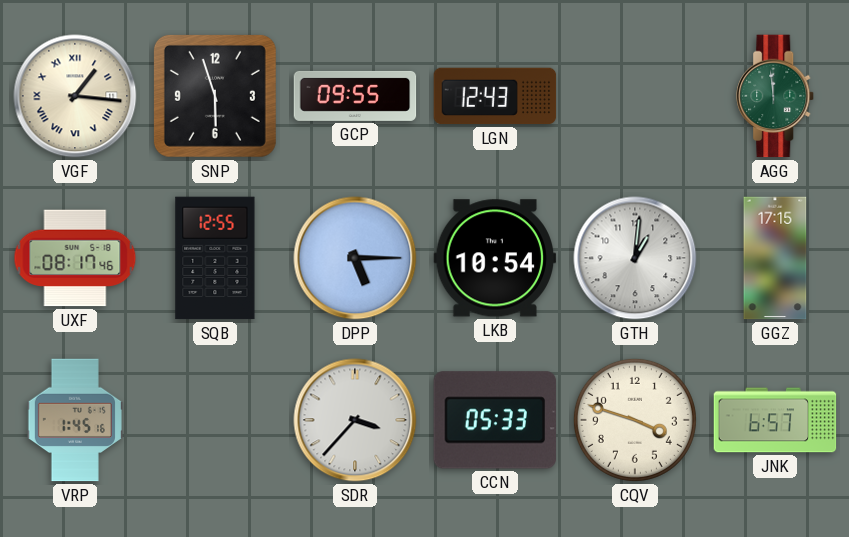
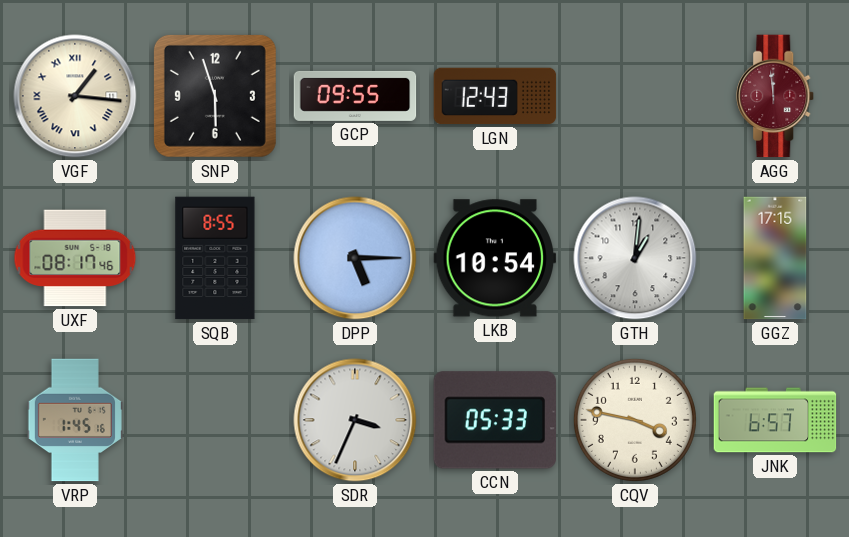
AGG dial: green -> burgundy (776, 96)
SQB: 12:55 -> 8:55 (215, 258)
SDR: 3:37 -> 3:34 (355, 420)
CQV: 3:48 -> 3:47 (635, 420)
